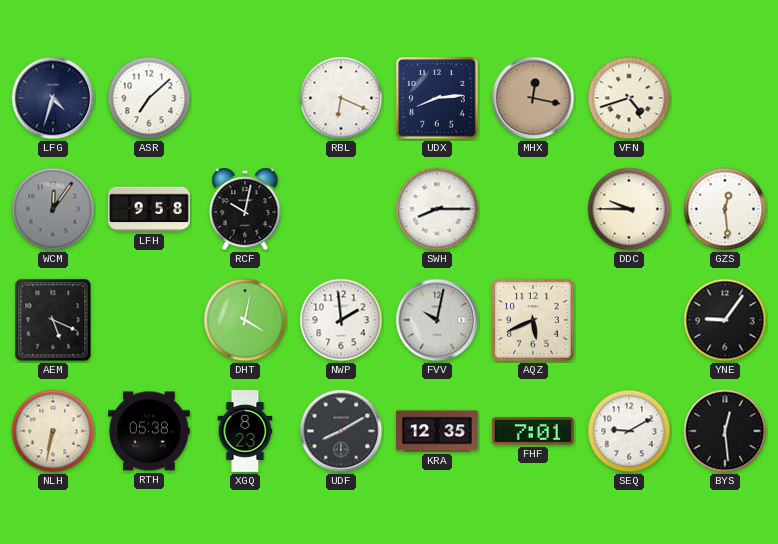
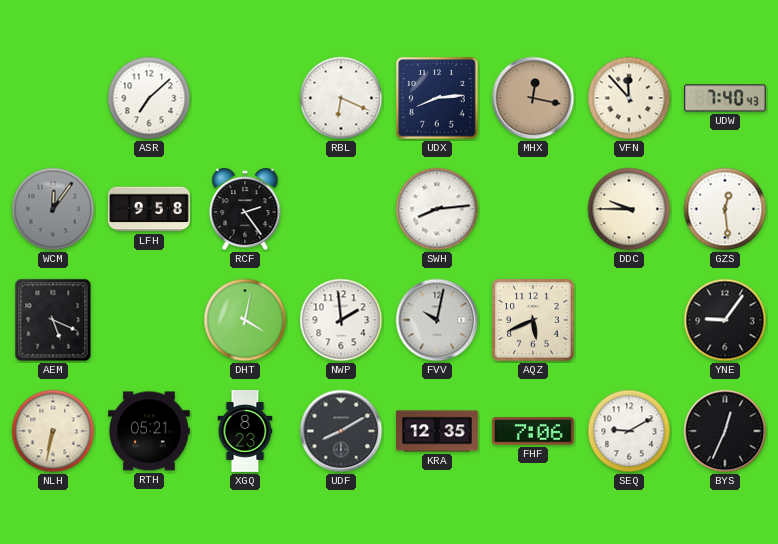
LFG: 4:33 -> none (53, 98)
VFN: 4:42 -> 11:53 (629, 98)
UDW: none -> 7:40 (726, 98)
RCF: 10:02 -> 2:24 (245, 209)
SWH: 8:15 -> 8:14 (437, 209)
RTH: 05:38 -> 05:21 (149, 431)
FHF: 7:01 -> 7:06 (534, 431)
BYS: 12:29 -> 12:34 (725, 431)
